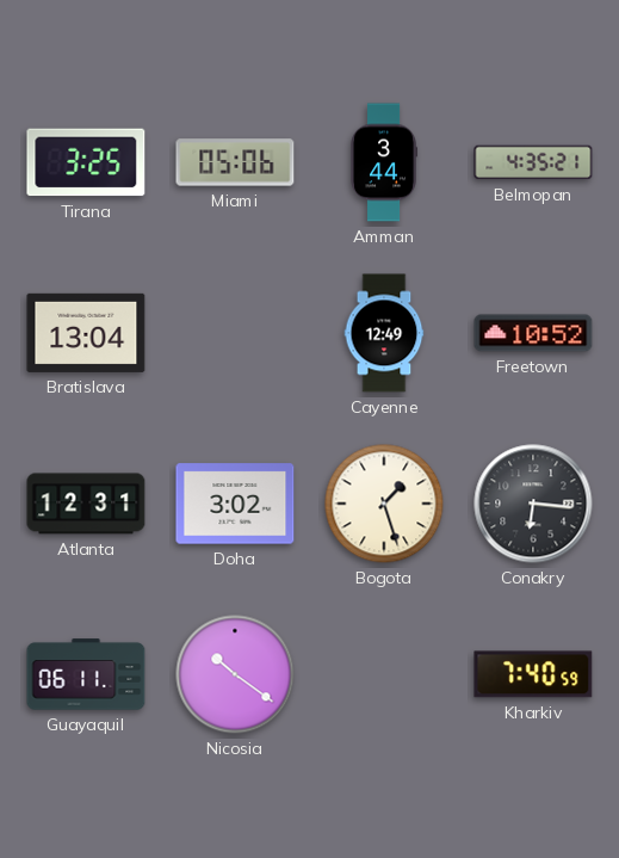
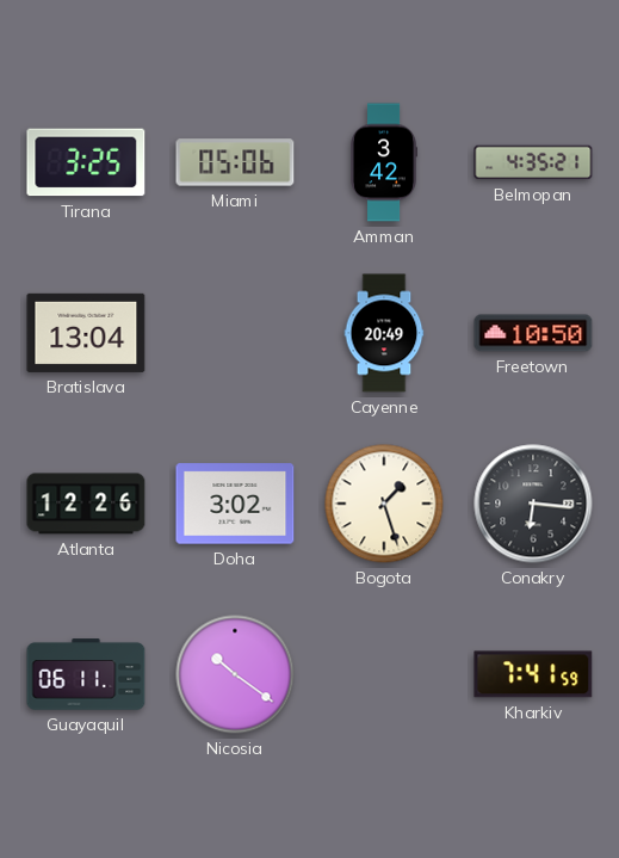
Amman: 3:44 -> 3:42 (383, 162)
Cayenne: 12:49 -> 20:49 (384, 333)
Freetown: 10:52 -> 10:50 (533, 333)
Atlanta: 12:31 -> 12:26 (86, 504)
Kharkiv: 7:40 -> 7:41 (533, 674)
